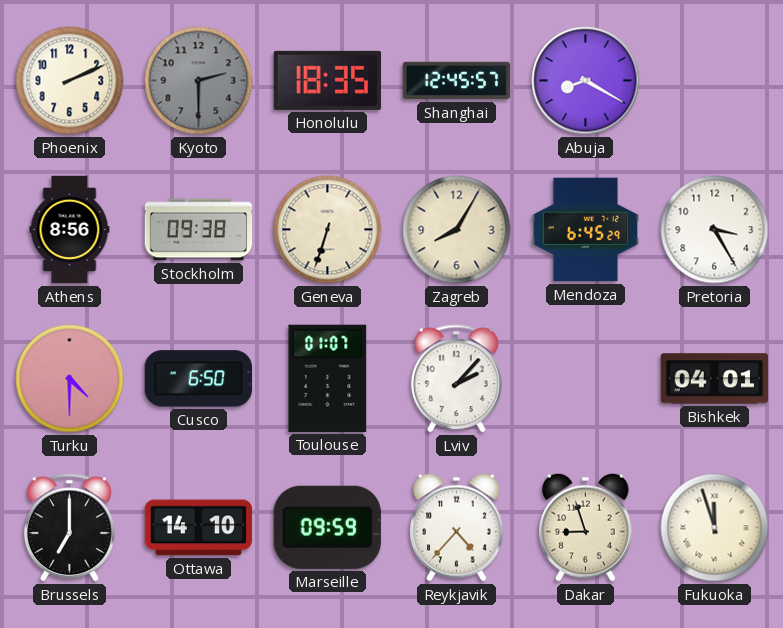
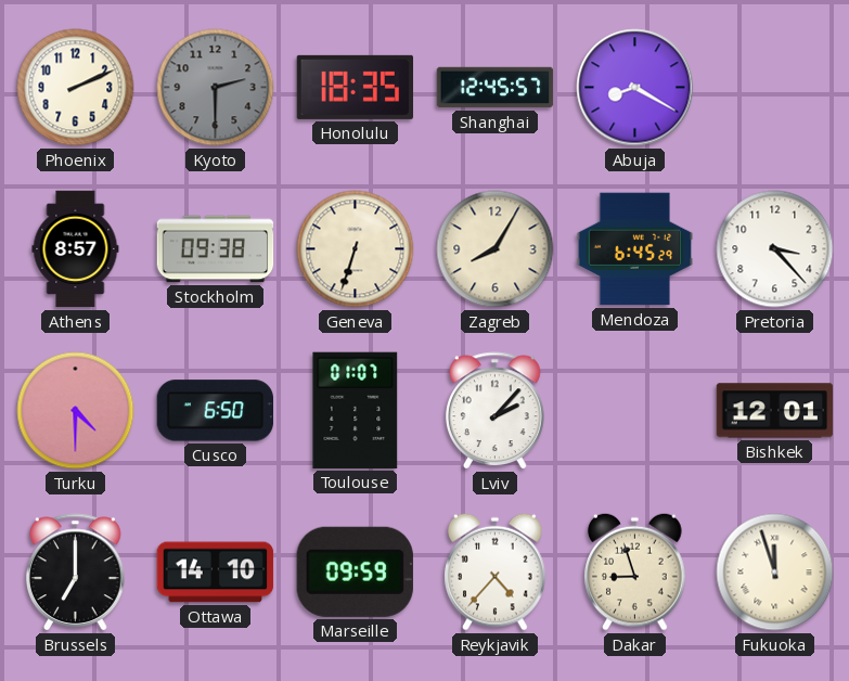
Athens: 8:56 -> 8:57 (76, 249)
Pretoria: 3:25 -> 3:23 (775, 249)
Bishkek: 04:01 -> 12:01 (775, 411)
